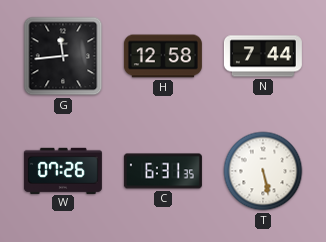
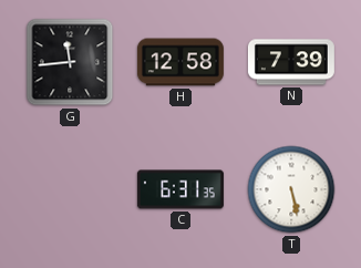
N: 7:44 -> 7:39 (291, 62)
W: 07:26 -> none (63, 170)
